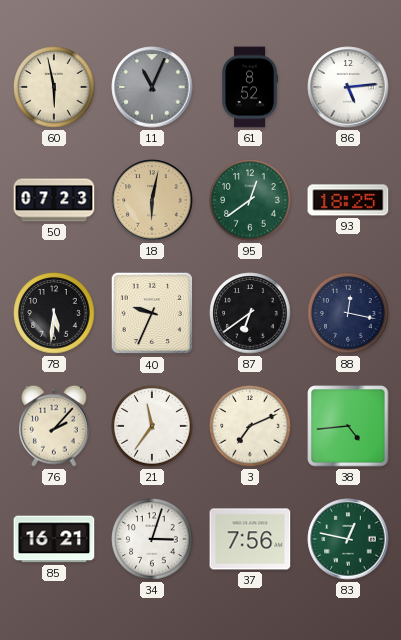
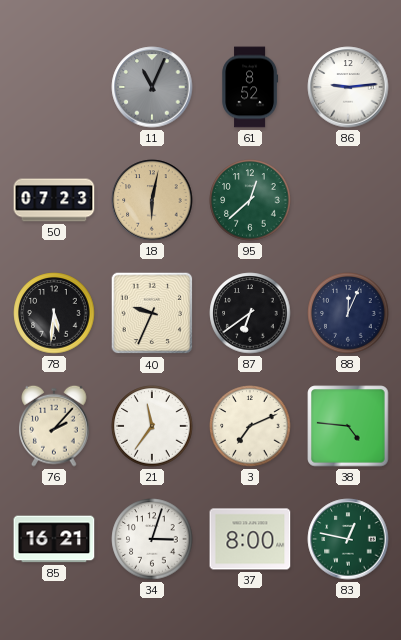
60: 5:58 -> none (54, 87)
86: 5:14 -> 9:14 (348, 87)
95: 12:39 -> 12:38 (250, 200)
93: 18:25 -> none (348, 200)
88: 12:17 -> 12:04 (348, 313)
38: 4:44 -> 4:46 (348, 426)
37: 7:56 -> 8:00 (250, 539)
